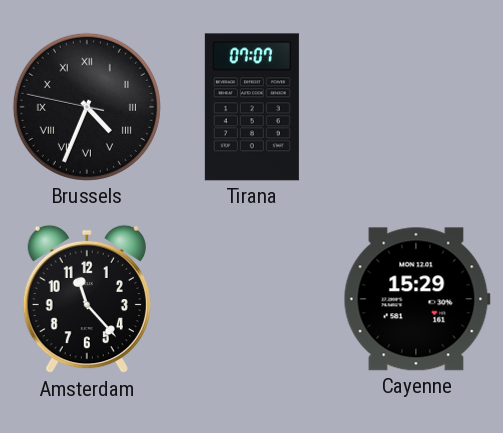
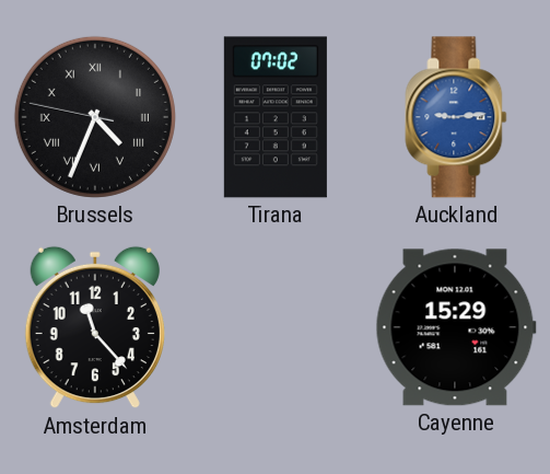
Tirana: 07:07 -> 07:02 (276, 117)
Auckland: none -> 9:14 (456, 117)
